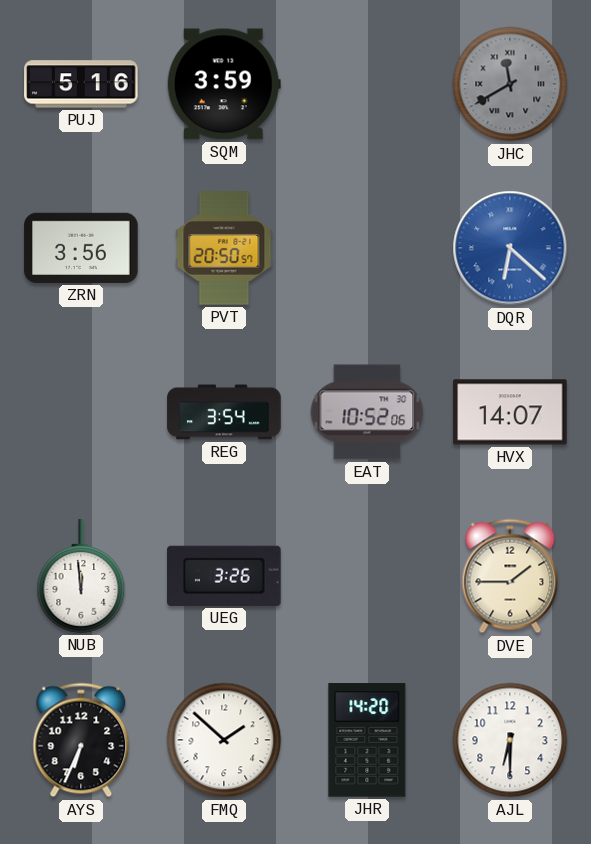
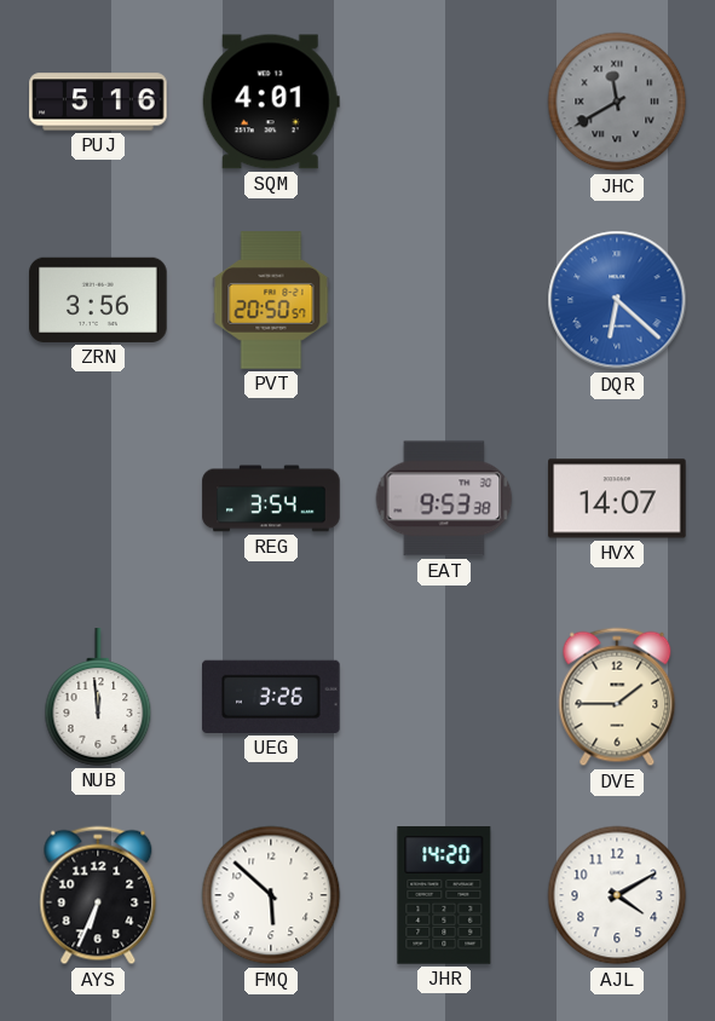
SQM: 3:59 -> 4:01 (271, 102)
EAT: 10:52 -> 9:53 (444, 498)
FMQ: 1:52 -> 5:52 (271, 895)
AJL: 6:30 -> 4:10 (617, 895)
